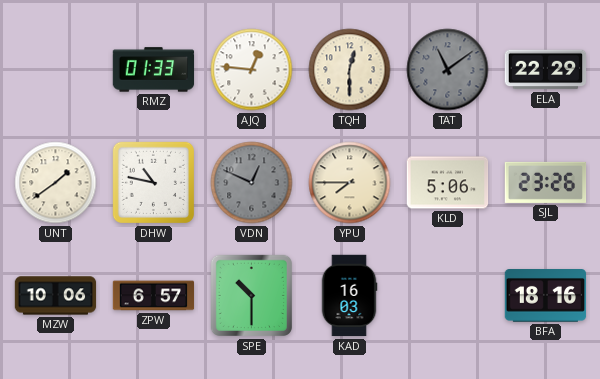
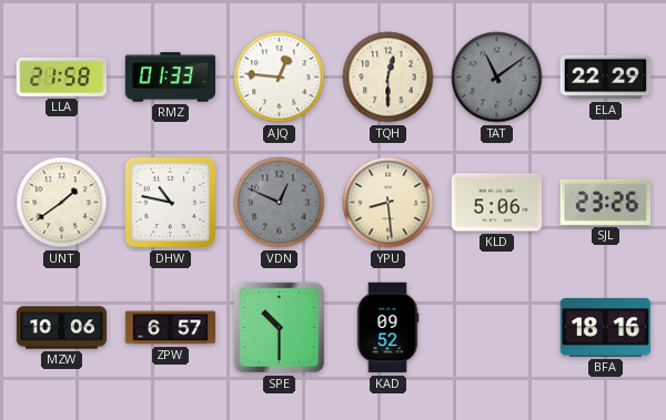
LLA: none -> 21:58 (62, 76)
YPU: 7:45 -> 8:29 (389, 203)
KAD: 16:03 -> 09:52 (387, 328)
